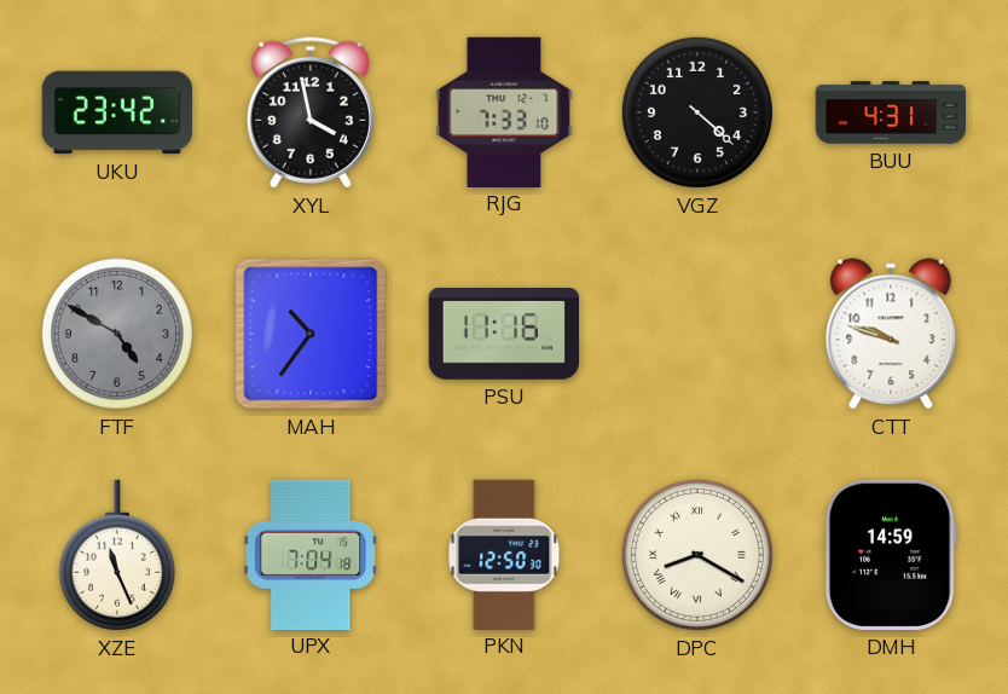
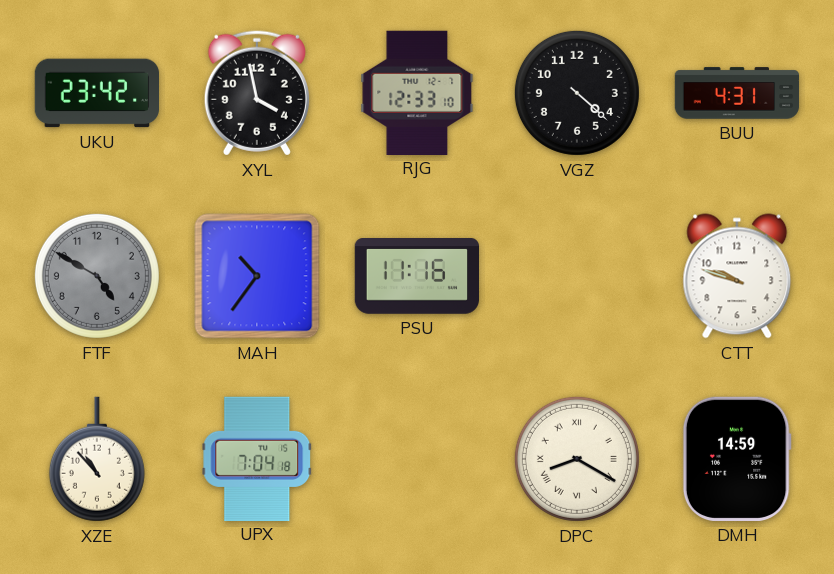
RJG: 7:33 -> 12:33 (417, 92)
XZE: 11:26 -> 10:53 (97, 459)
PKN: 12:50 -> none (504, 554)
